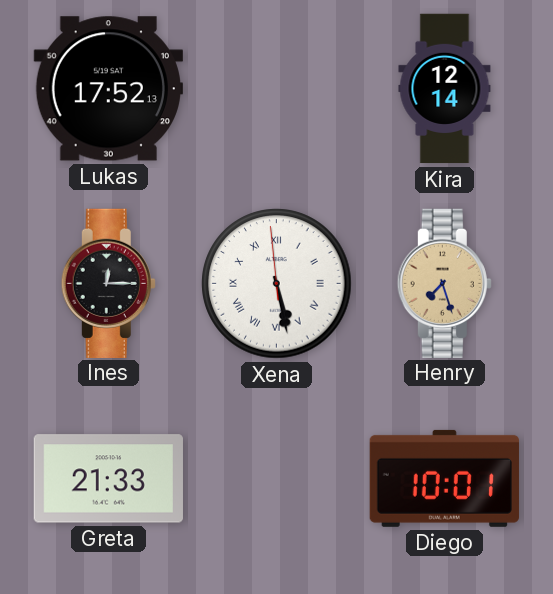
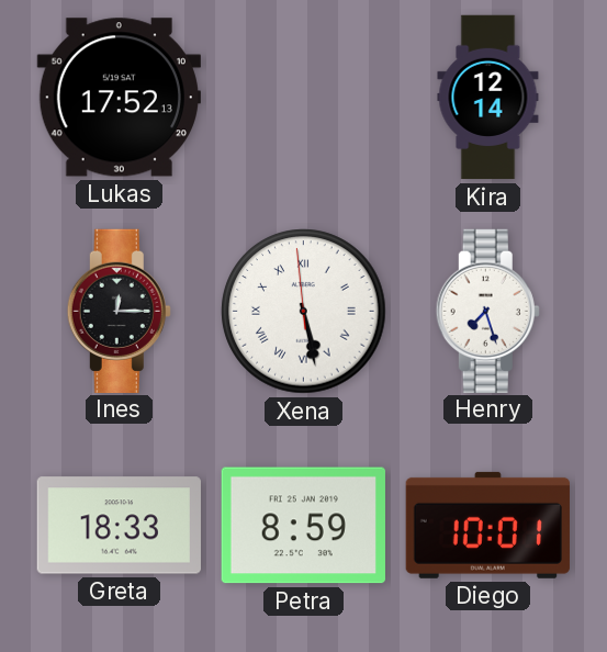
Henry dial: champagne -> white (487, 311)
Greta: 21:33 -> 18:33 (119, 526)
Petra: none -> 8:59 (303, 526)
